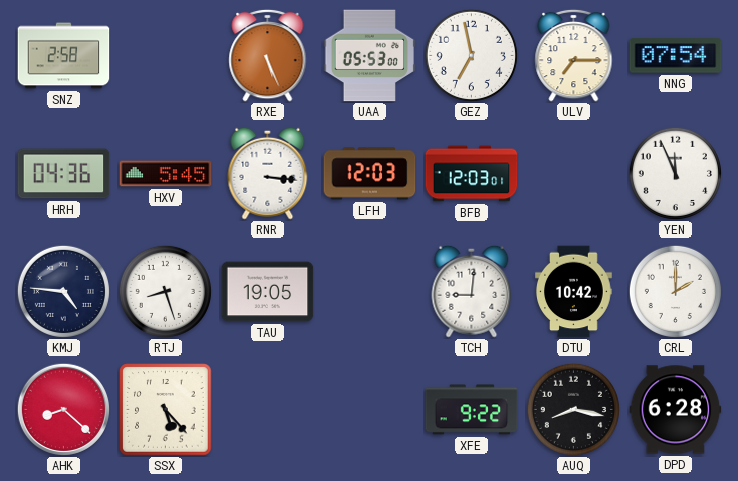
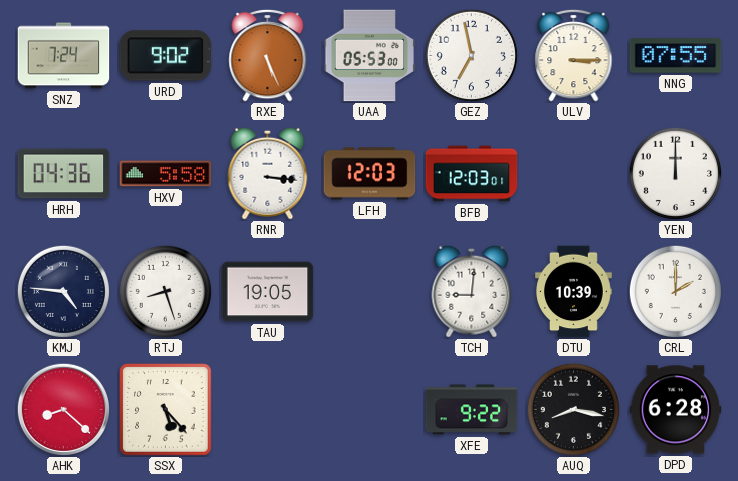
SNZ: 2:58 -> 7:24 (64, 56)
URD: none -> 9:02 (166, 56)
ULV: 7:15 -> 3:15 (574, 55)
NNG: 07:54 -> 07:55 (676, 56)
HXV: 5:45 -> 5:58 (166, 174)
YEN: 11:56 -> 12:00 (675, 173)
DTU: 10:42 -> 10:39 (574, 292)
